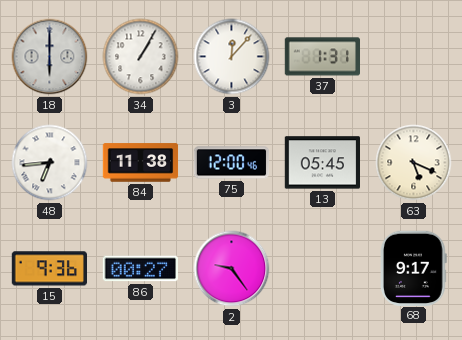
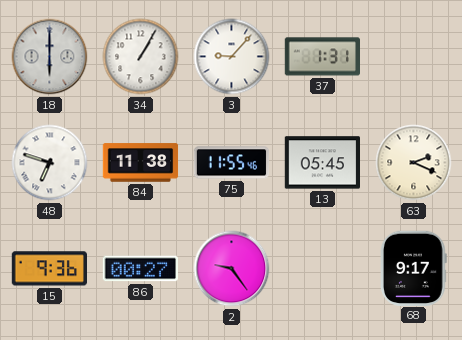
3: 12:07 -> 9:07 (232, 57)
48: 6:44 -> 6:48 (50, 163)
75: 12:00 -> 11:55 (232, 163)
63: 5:19 -> 2:19 (414, 163)
